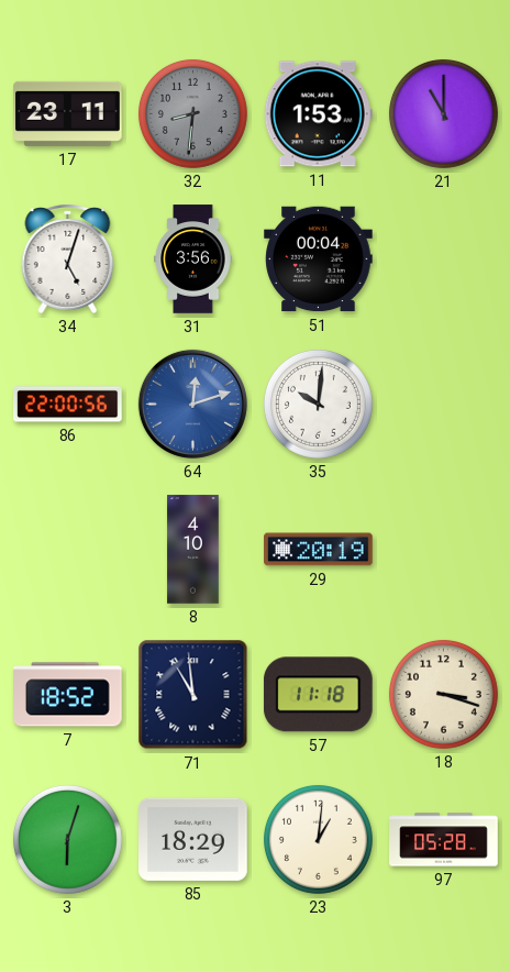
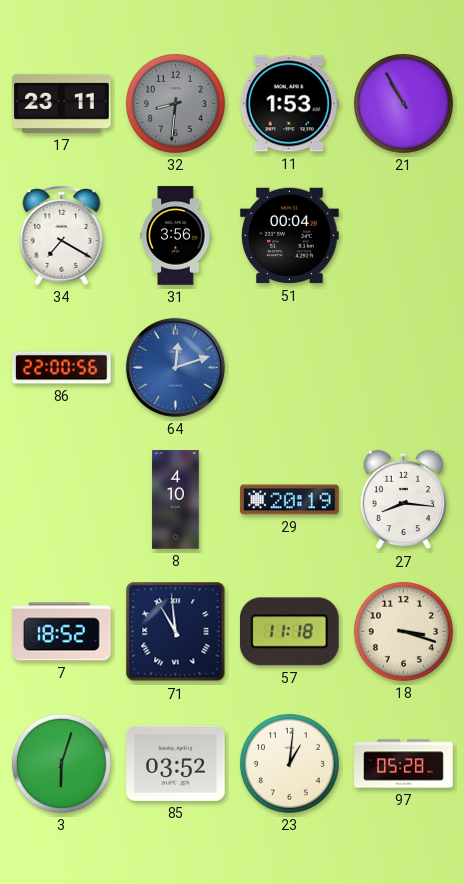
21: 11:00 -> 10:55 (403, 103)
34: 5:03 -> 7:20 (62, 235)
35: 10:01 -> none (318, 404)
27: none -> 8:16 (403, 500)
85: 18:29 -> 03:52 (176, 763)
